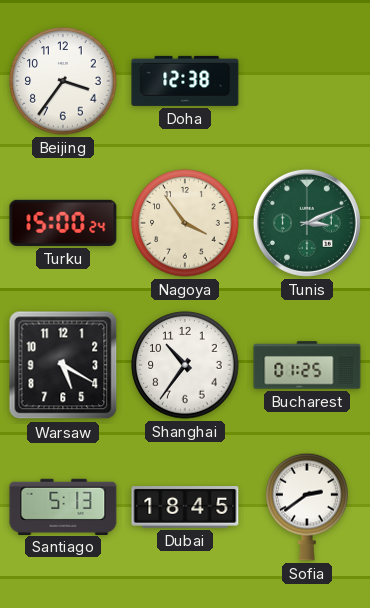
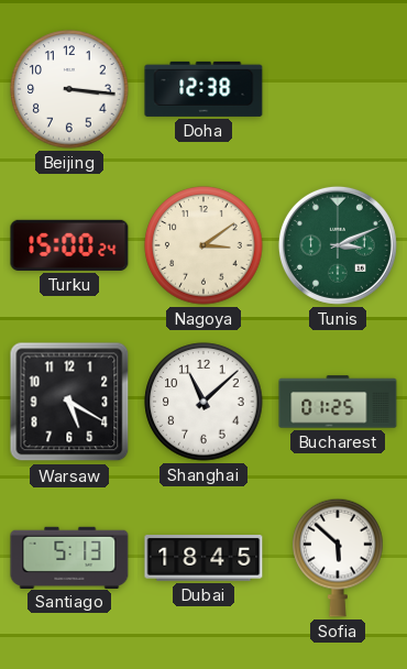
Beijing: 3:36 -> 3:16 (69, 89)
Nagoya: 3:54 -> 3:09 (204, 245)
Shanghai: 10:36 -> 11:08 (204, 402)
Sofia: 2:39 -> 5:52 (338, 558)
